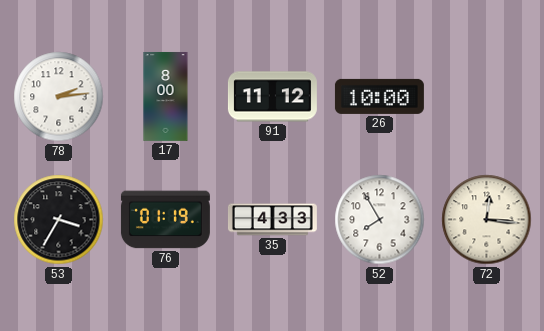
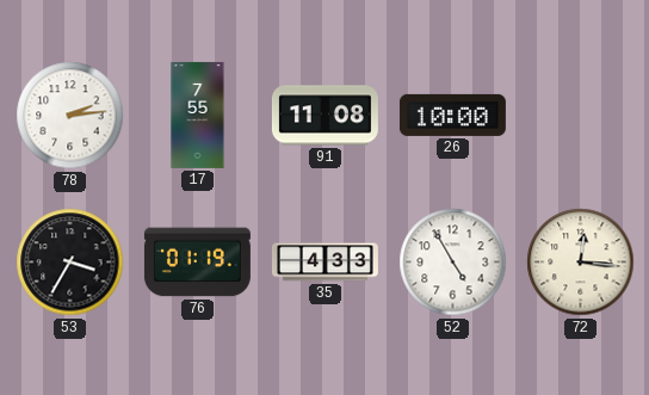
17: 8:00 -> 7:55 (198, 115)
91: 11:12 -> 11:08 (324, 116)
52: 7:55 -> 4:55 (453, 263)
